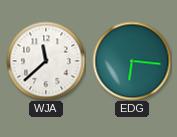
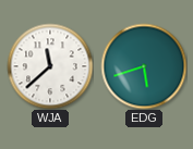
EDG: 6:16 -> 5:42 (144, 66)
